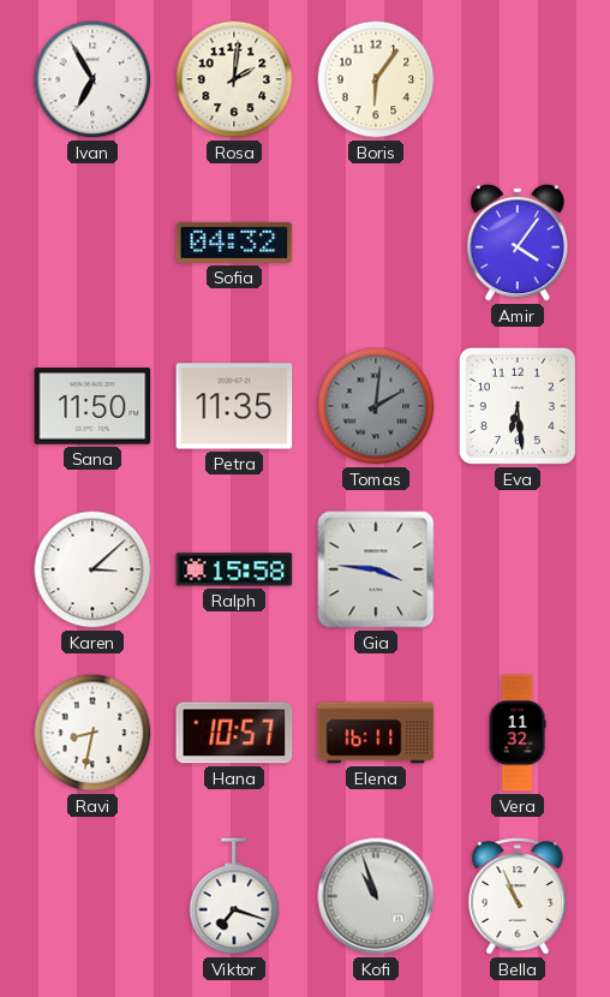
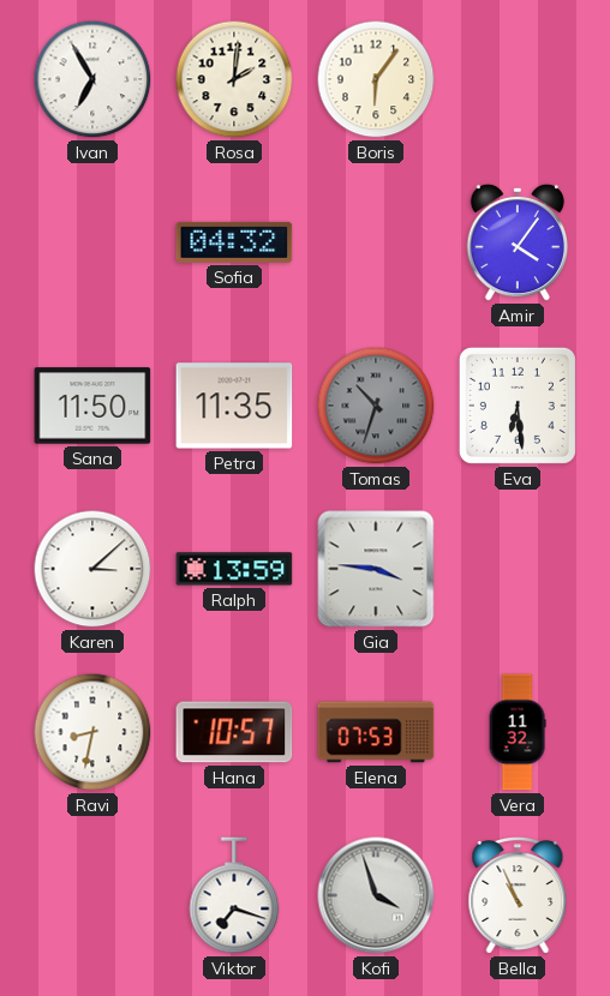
Tomas: 2:01 -> 10:33 (376, 406)
Ralph: 15:58 -> 13:59 (234, 569)
Elena: 16:11 -> 07:53 (376, 732)
Kofi: 10:57 -> 3:57 (376, 895)
